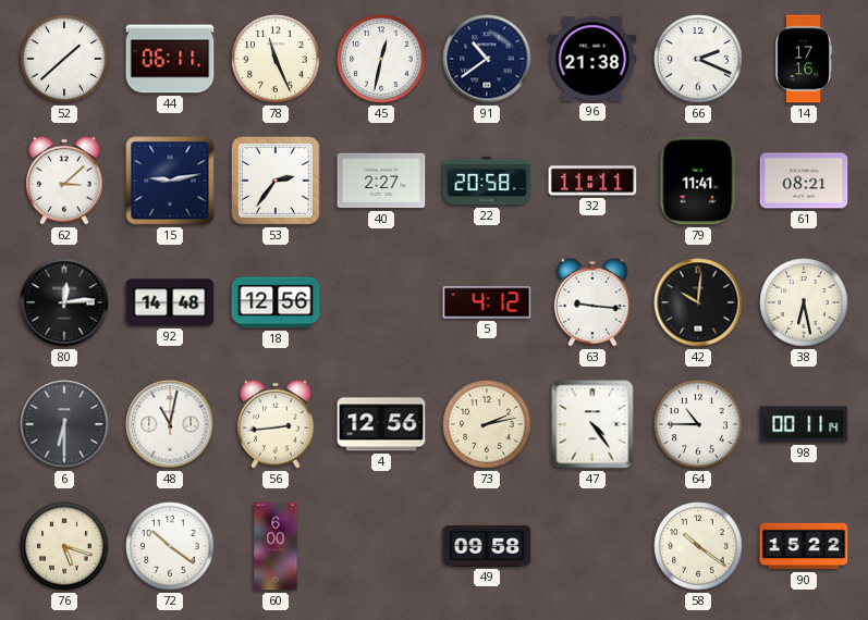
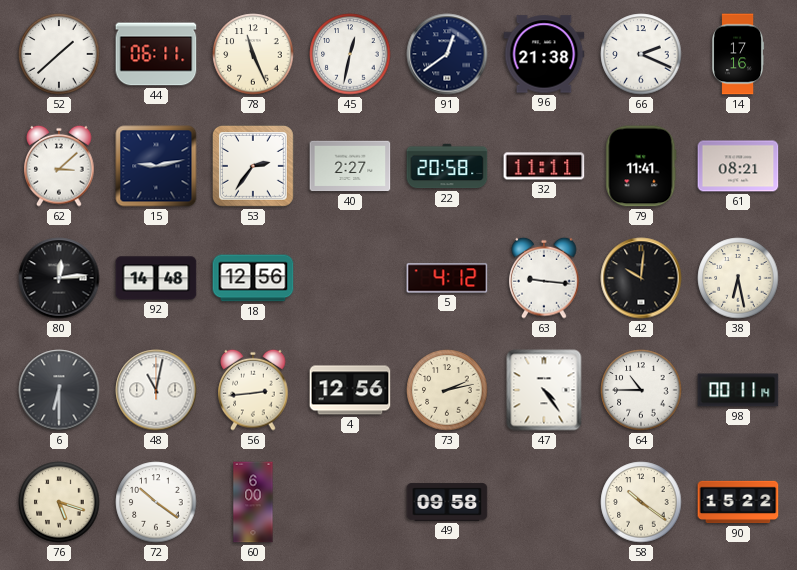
91: 10:39 -> 12:39 (447, 54)
